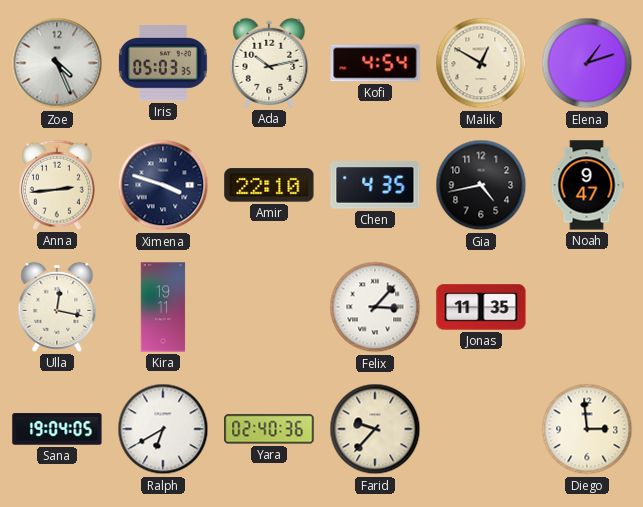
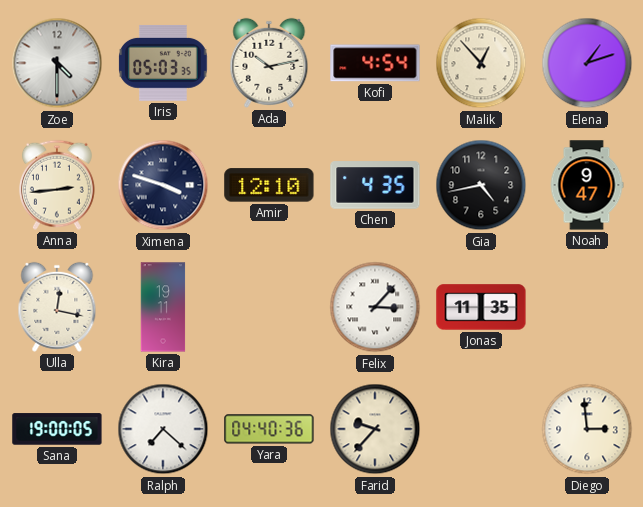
Zoe: 4:26 -> 4:30 (57, 63)
Malik: 12:50 -> 12:53 (481, 63)
Amir: 22:10 -> 12:10 (269, 185)
Sana: 19:04 -> 19:00 (57, 429)
Ralph: 6:40 -> 7:22 (163, 429)
Yara: 02:40 -> 04:40 (269, 429)
